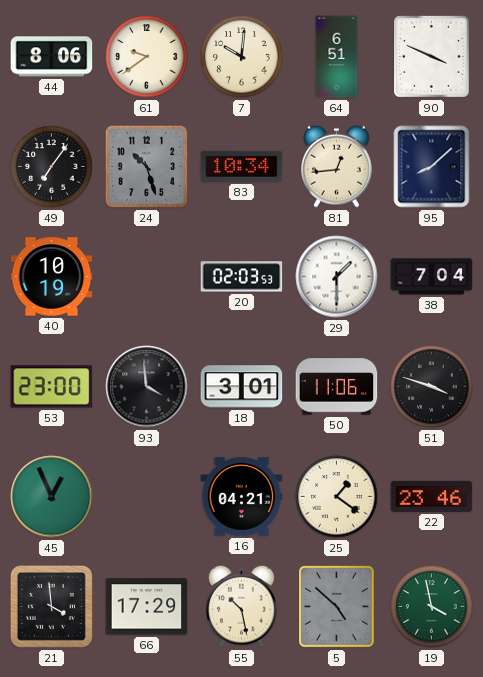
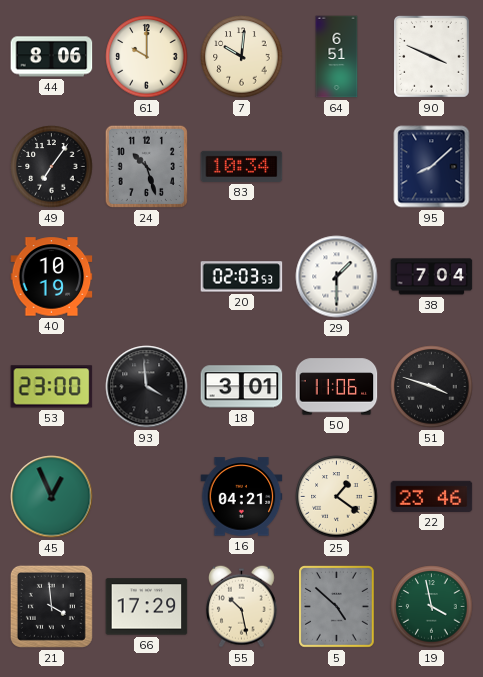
61: 9:39 -> 10:00 (147, 57)
81: 12:44 -> none (337, 166)
